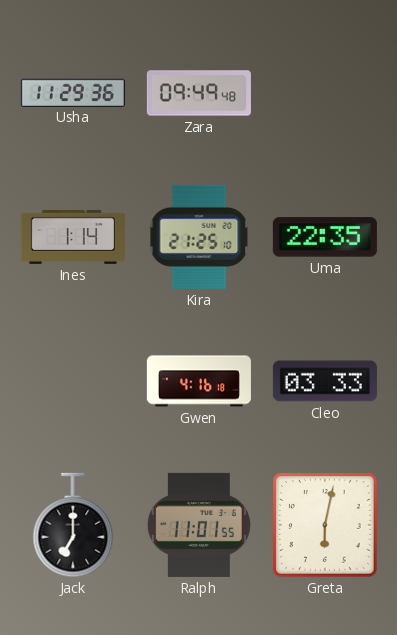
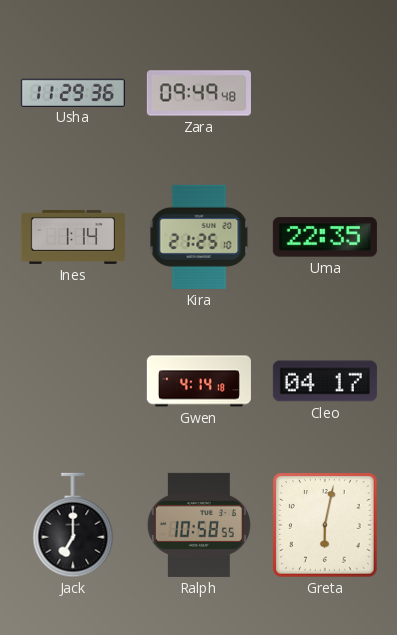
Gwen: 4:16 -> 4:14 (199, 381)
Cleo: 03:33 -> 04:17 (325, 381)
Ralph: 11:01 -> 10:58 (199, 525)
